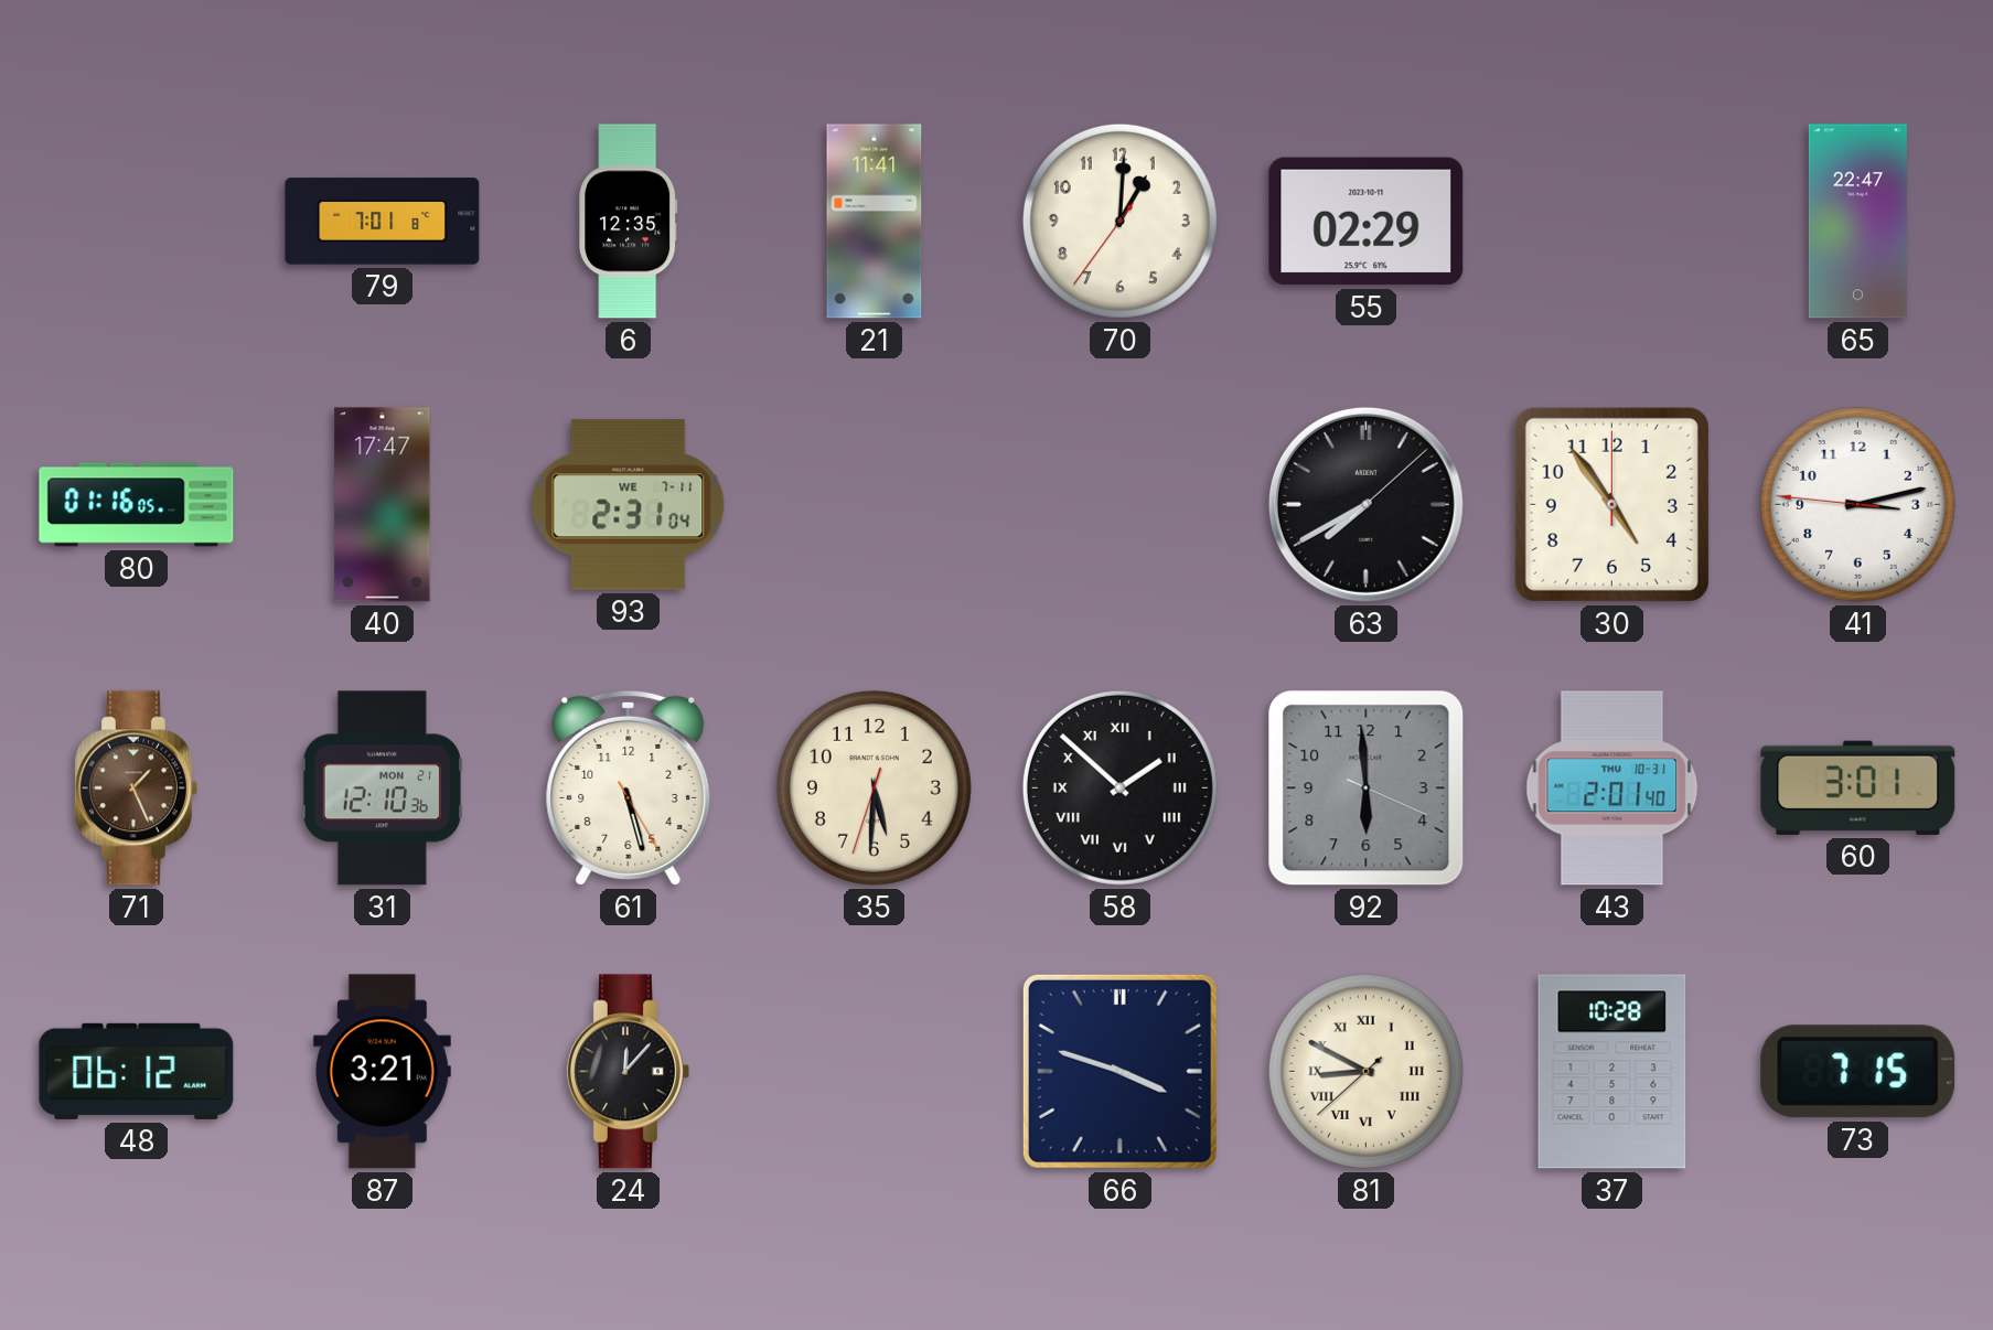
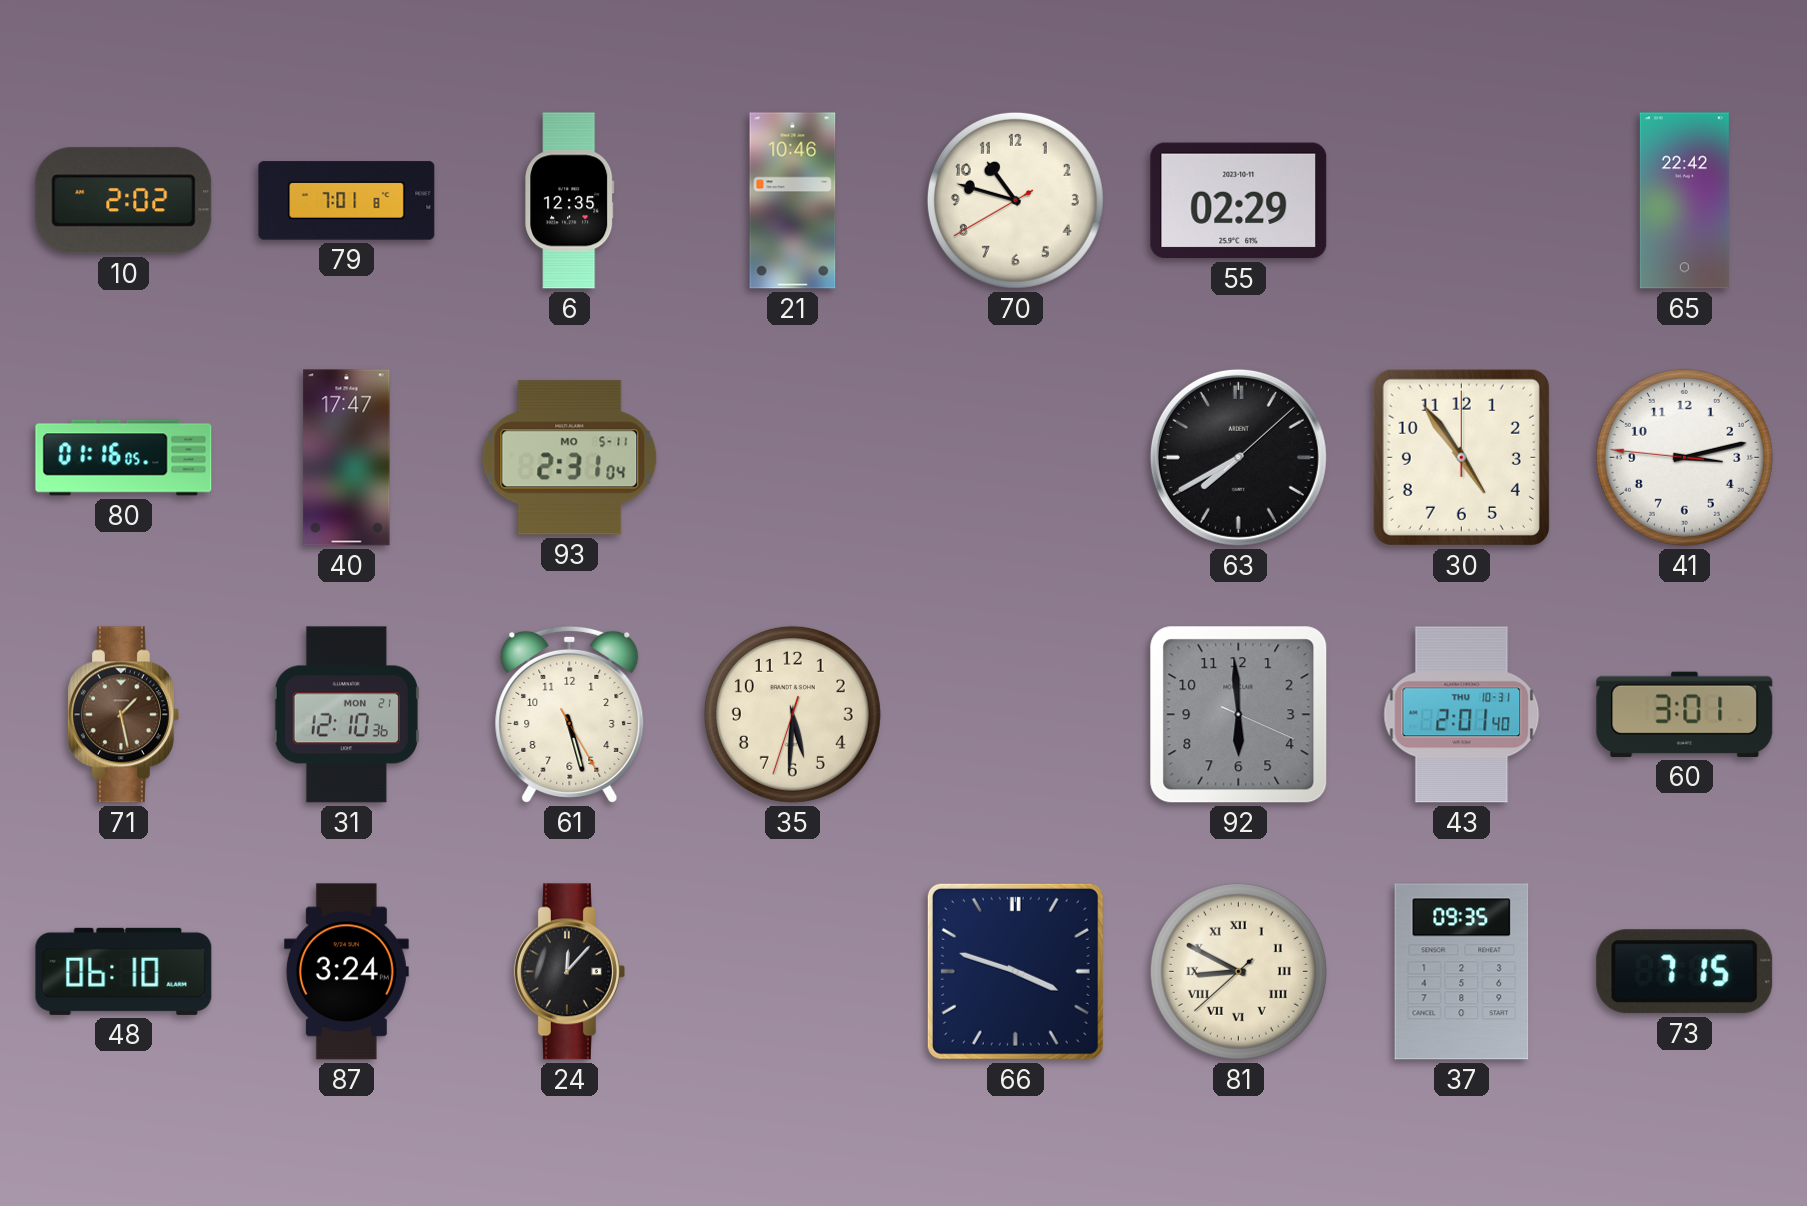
10: none -> 2:02 (124, 201)
21: 11:41 -> 10:46 (793, 201)
70: 1:00 -> 10:47 (1015, 200)
65: 22:47 -> 22:42 (1684, 201)
93 date: WE 7-11 -> MO 5-11 (570, 458)
71: 1:26 -> 1:28 (123, 715)
58: 1:52 -> none (1119, 787)
48: 06:12 -> 06:10 (124, 971)
87: 3:21 -> 3:24 (346, 972)
37: 10:28 -> 09:35 (1462, 972)
